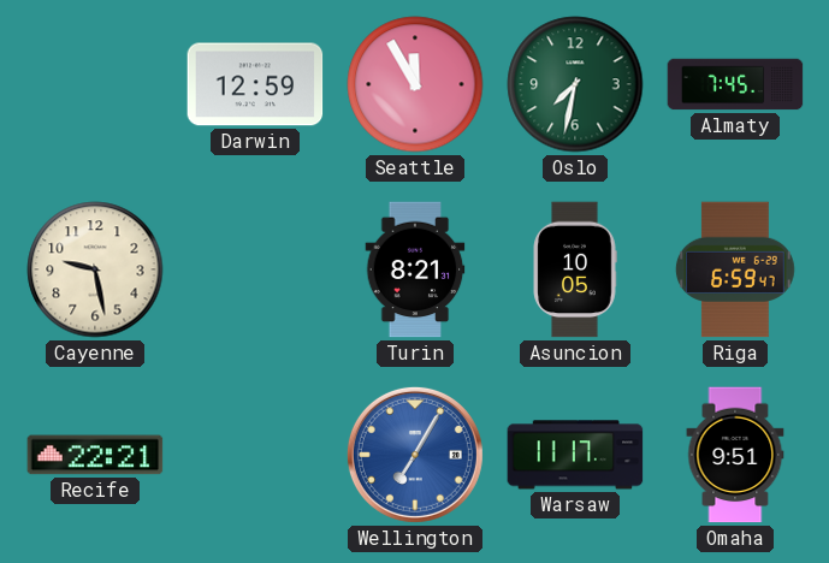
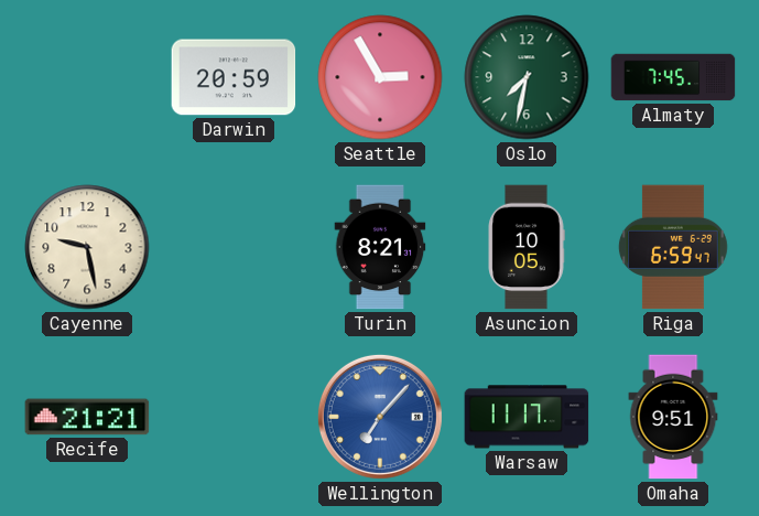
Darwin: 12:59 -> 20:59 (234, 77)
Seattle: 11:55 -> 2:55 (380, 77)
Recife: 22:21 -> 21:21 (87, 417)
Wellington: 7:05 -> 7:07 (380, 417)
